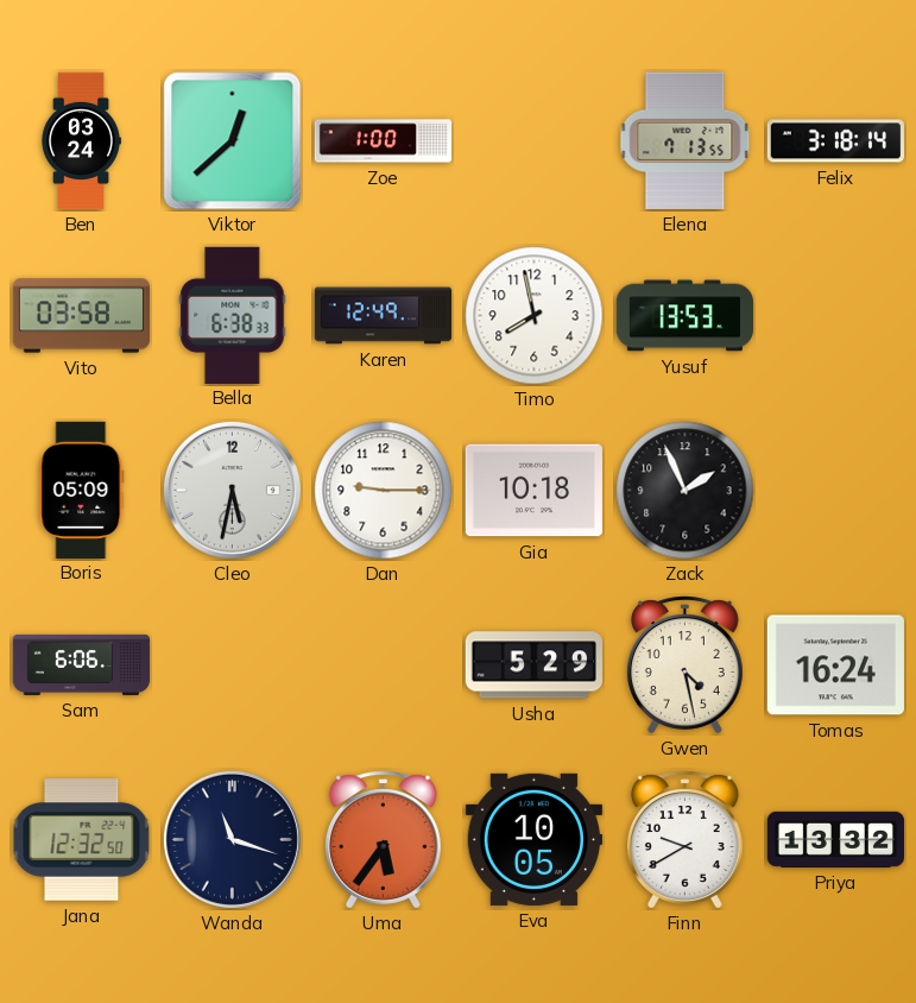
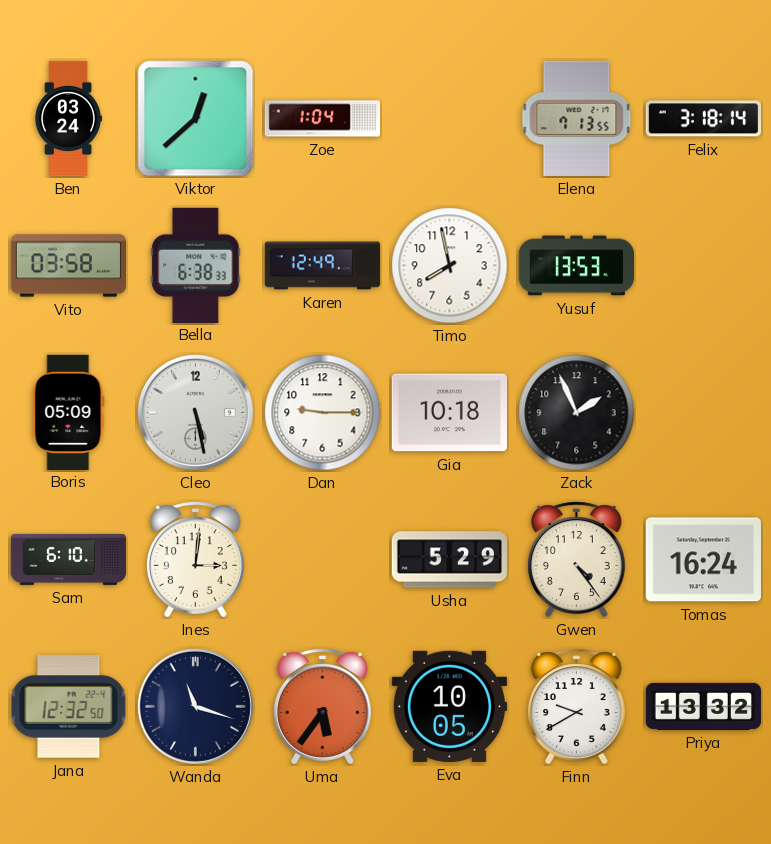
Zoe: 1:00 -> 1:04 (323, 119)
Cleo: 5:32 -> 5:28 (195, 412)
Sam: 6:06 -> 6:10 (68, 559)
Ines: none -> 3:01 (195, 560)
Gwen: 4:28 -> 4:24 (576, 560)
